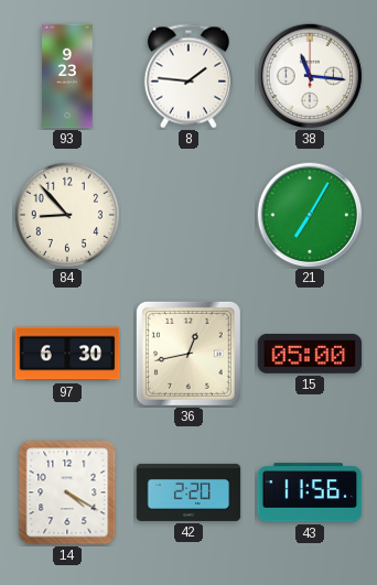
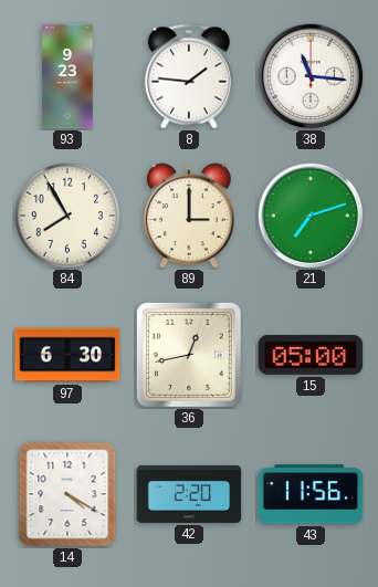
84: 8:53 -> 7:55 (66, 214)
89: none -> 3:00 (189, 216)
21: 7:05 -> 7:12 (311, 216)
